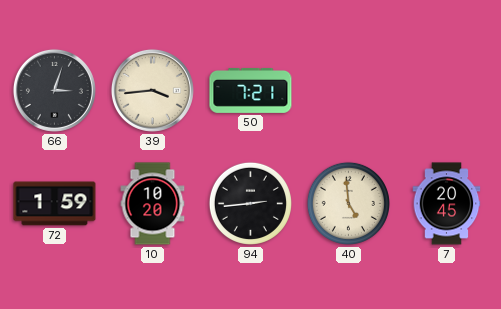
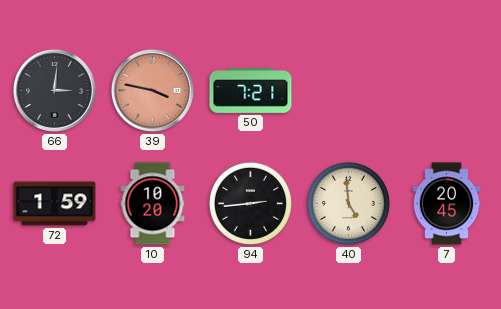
66: 3:03 -> 3:01 (54, 90)
39: 3:44 -> 3:47 (152, 90)
39 dial: cream -> salmon (152, 90)
